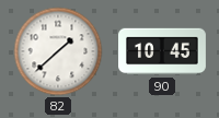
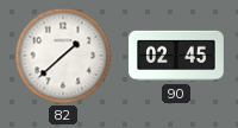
90: 10:45 -> 02:45 (177, 56)
